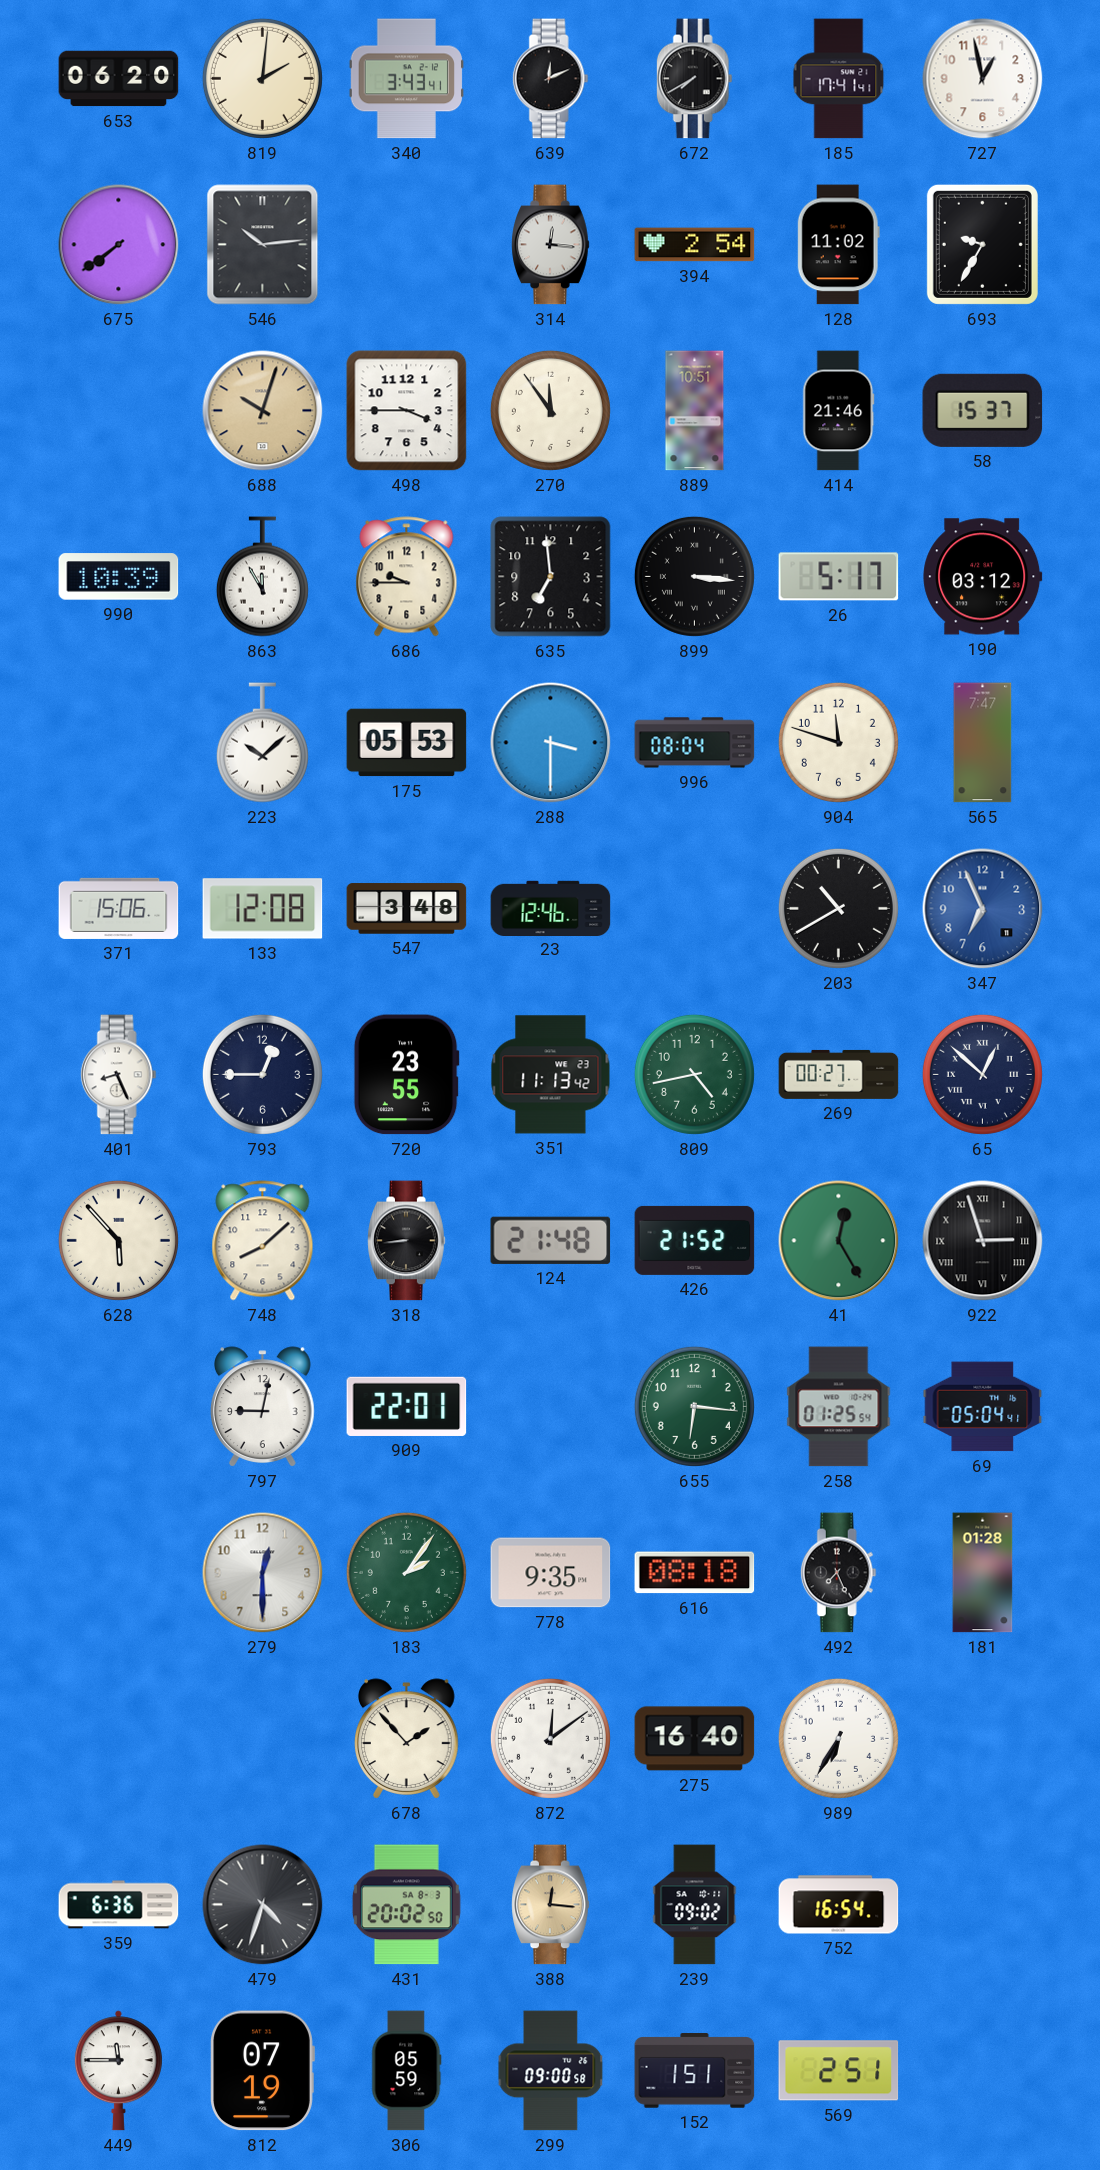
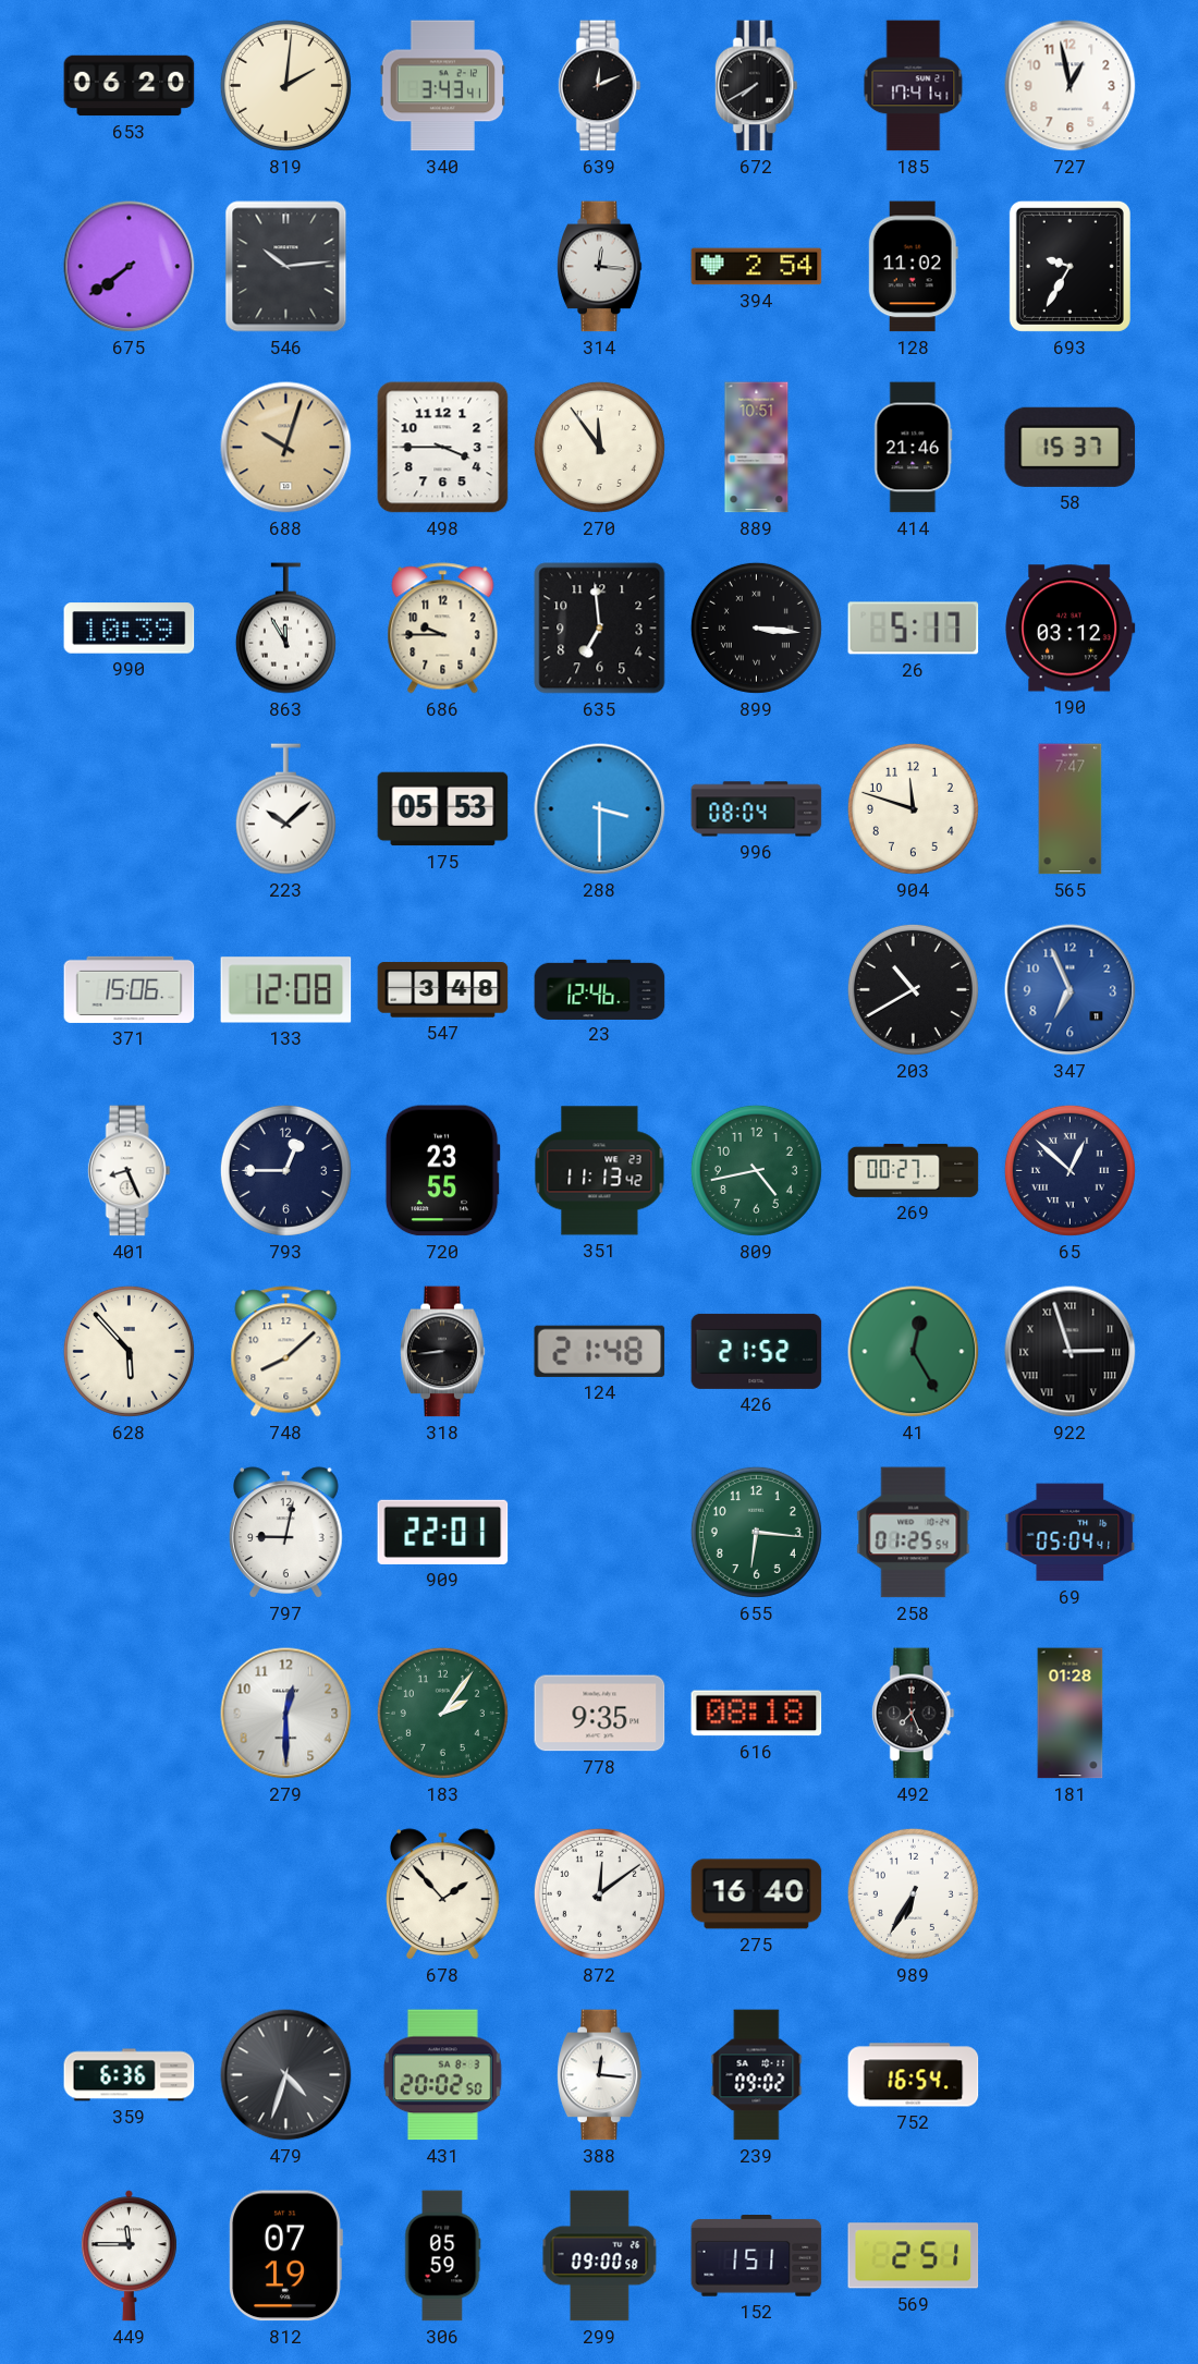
388 dial: champagne -> white (600, 2075)
